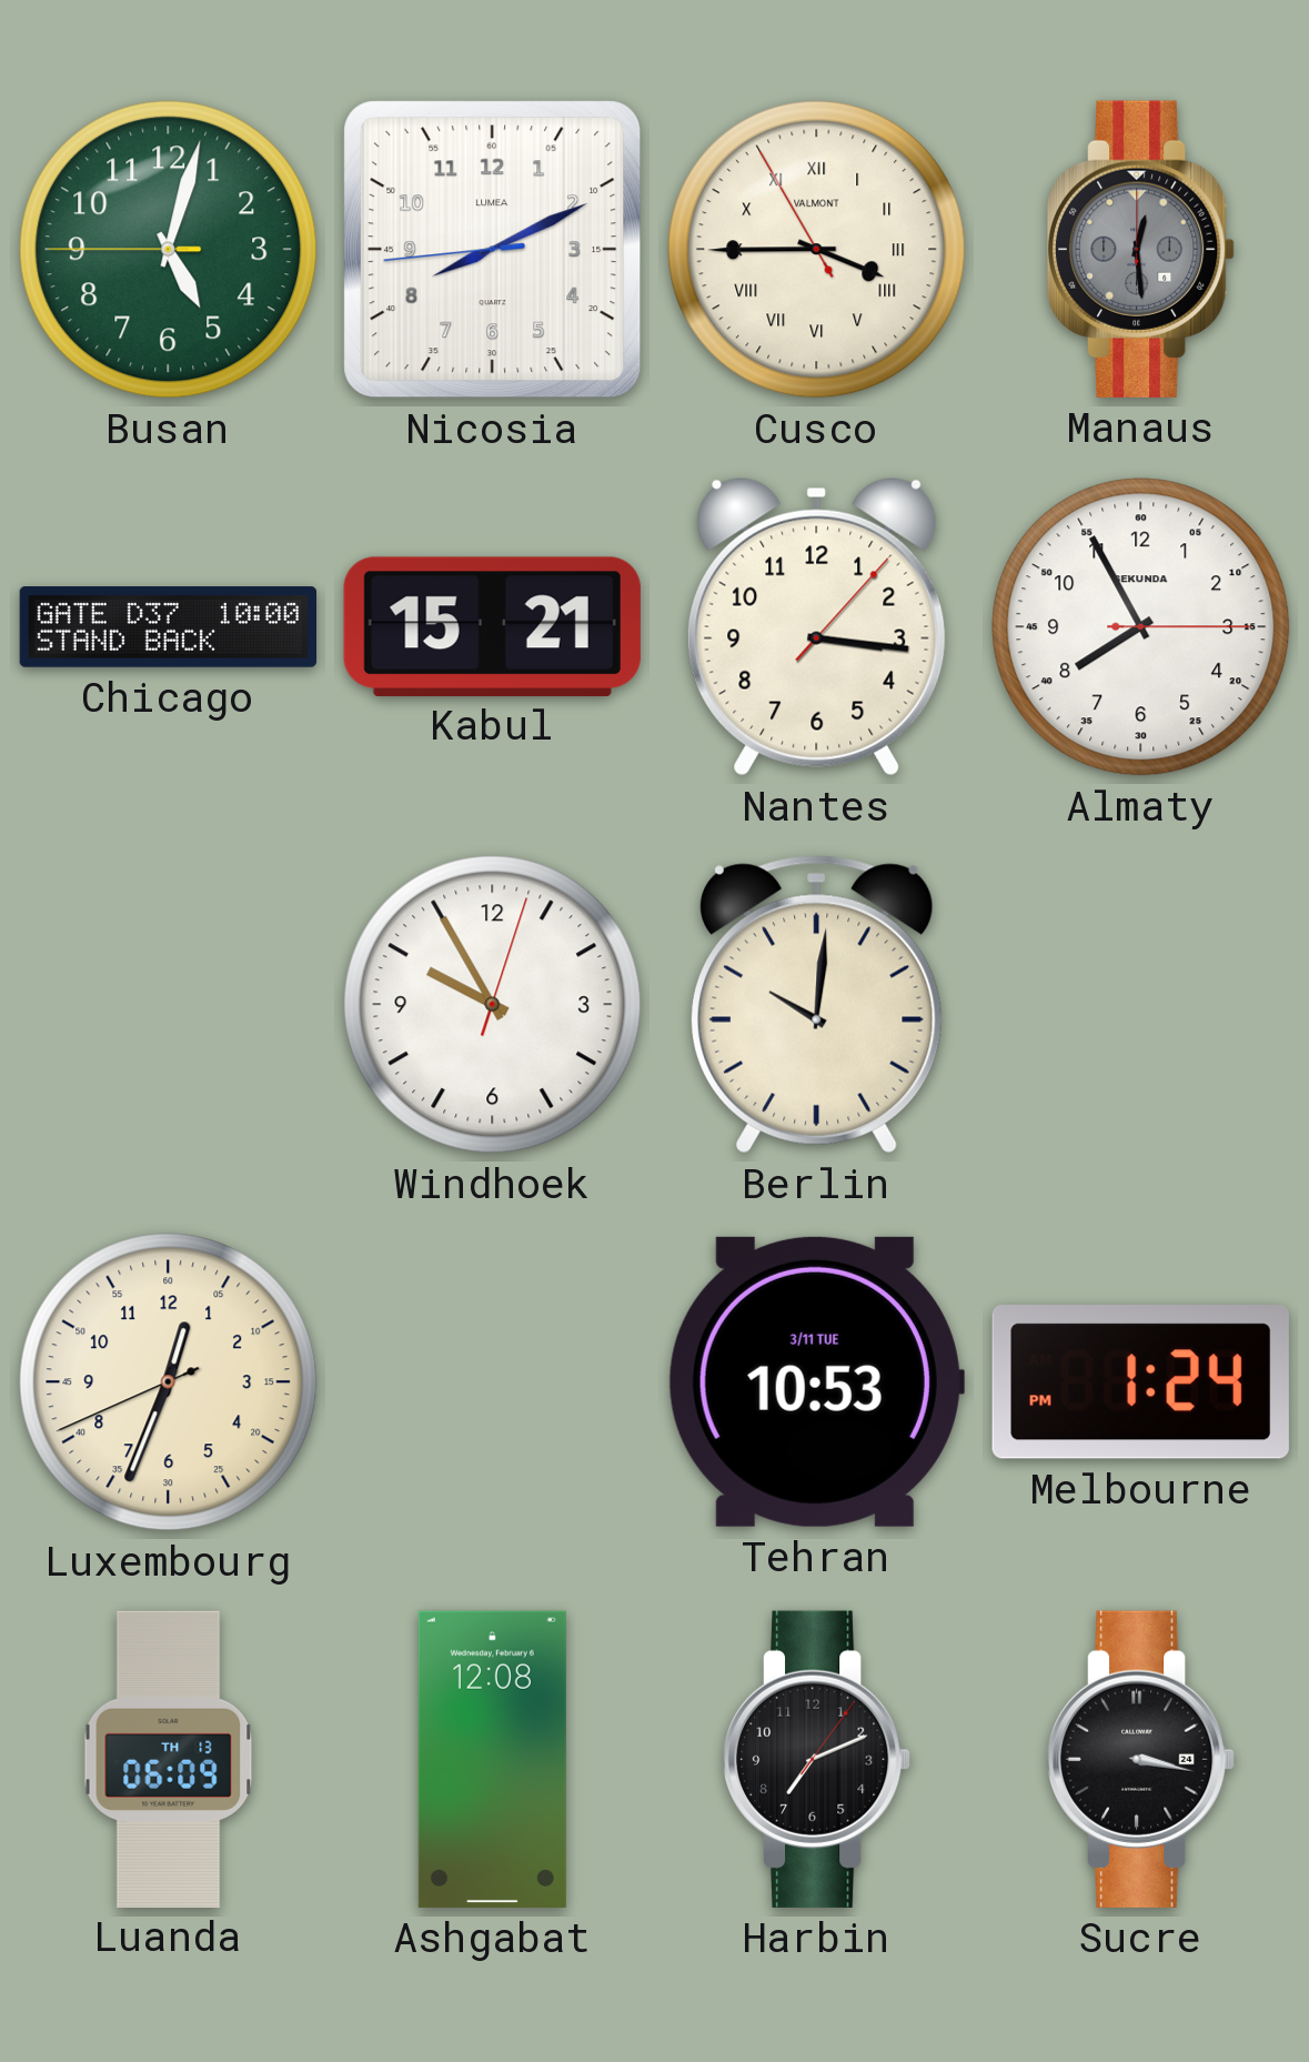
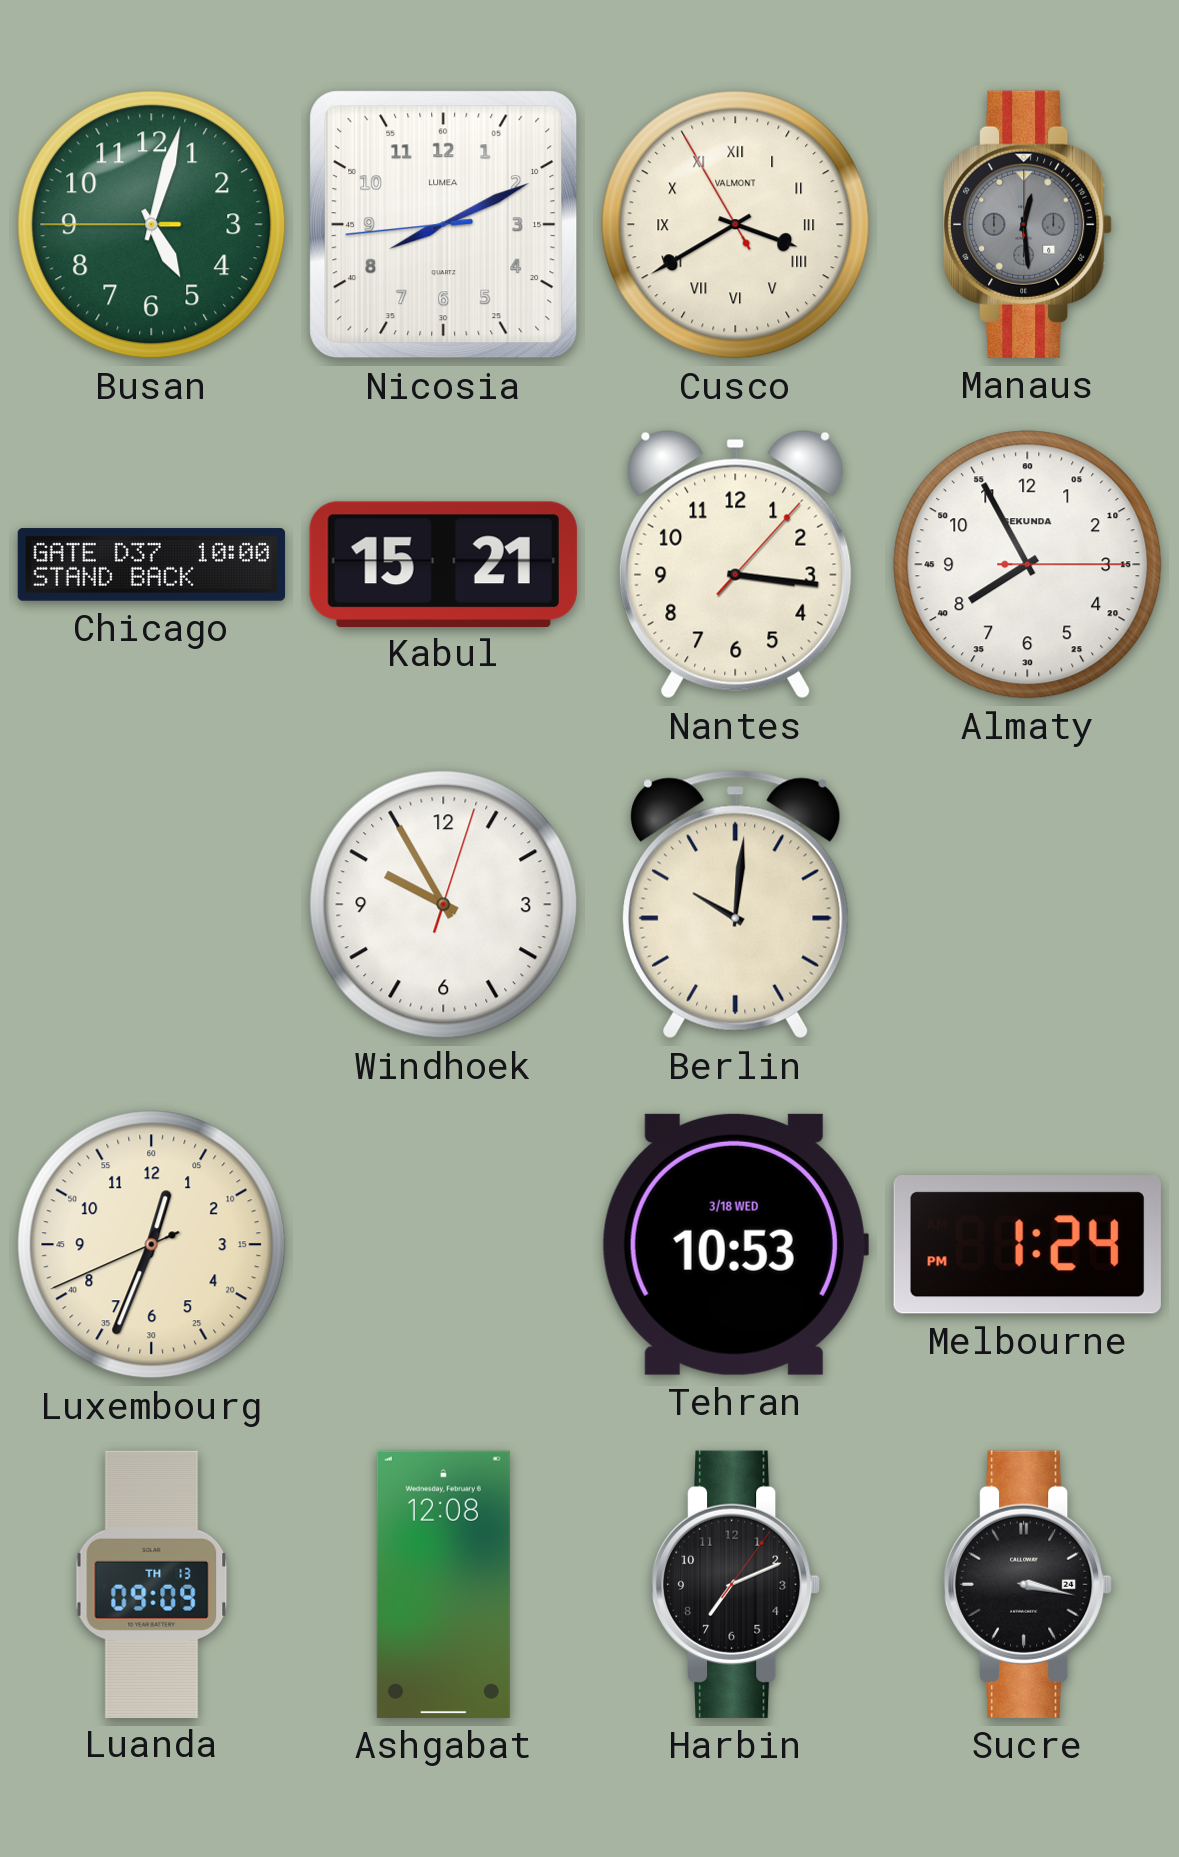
Cusco: 3:44 -> 3:39 (736, 225)
Tehran date: 3/11 TUE -> 3/18 WED (735, 1244)
Luanda: 06:09 -> 09:09 (152, 1584)
